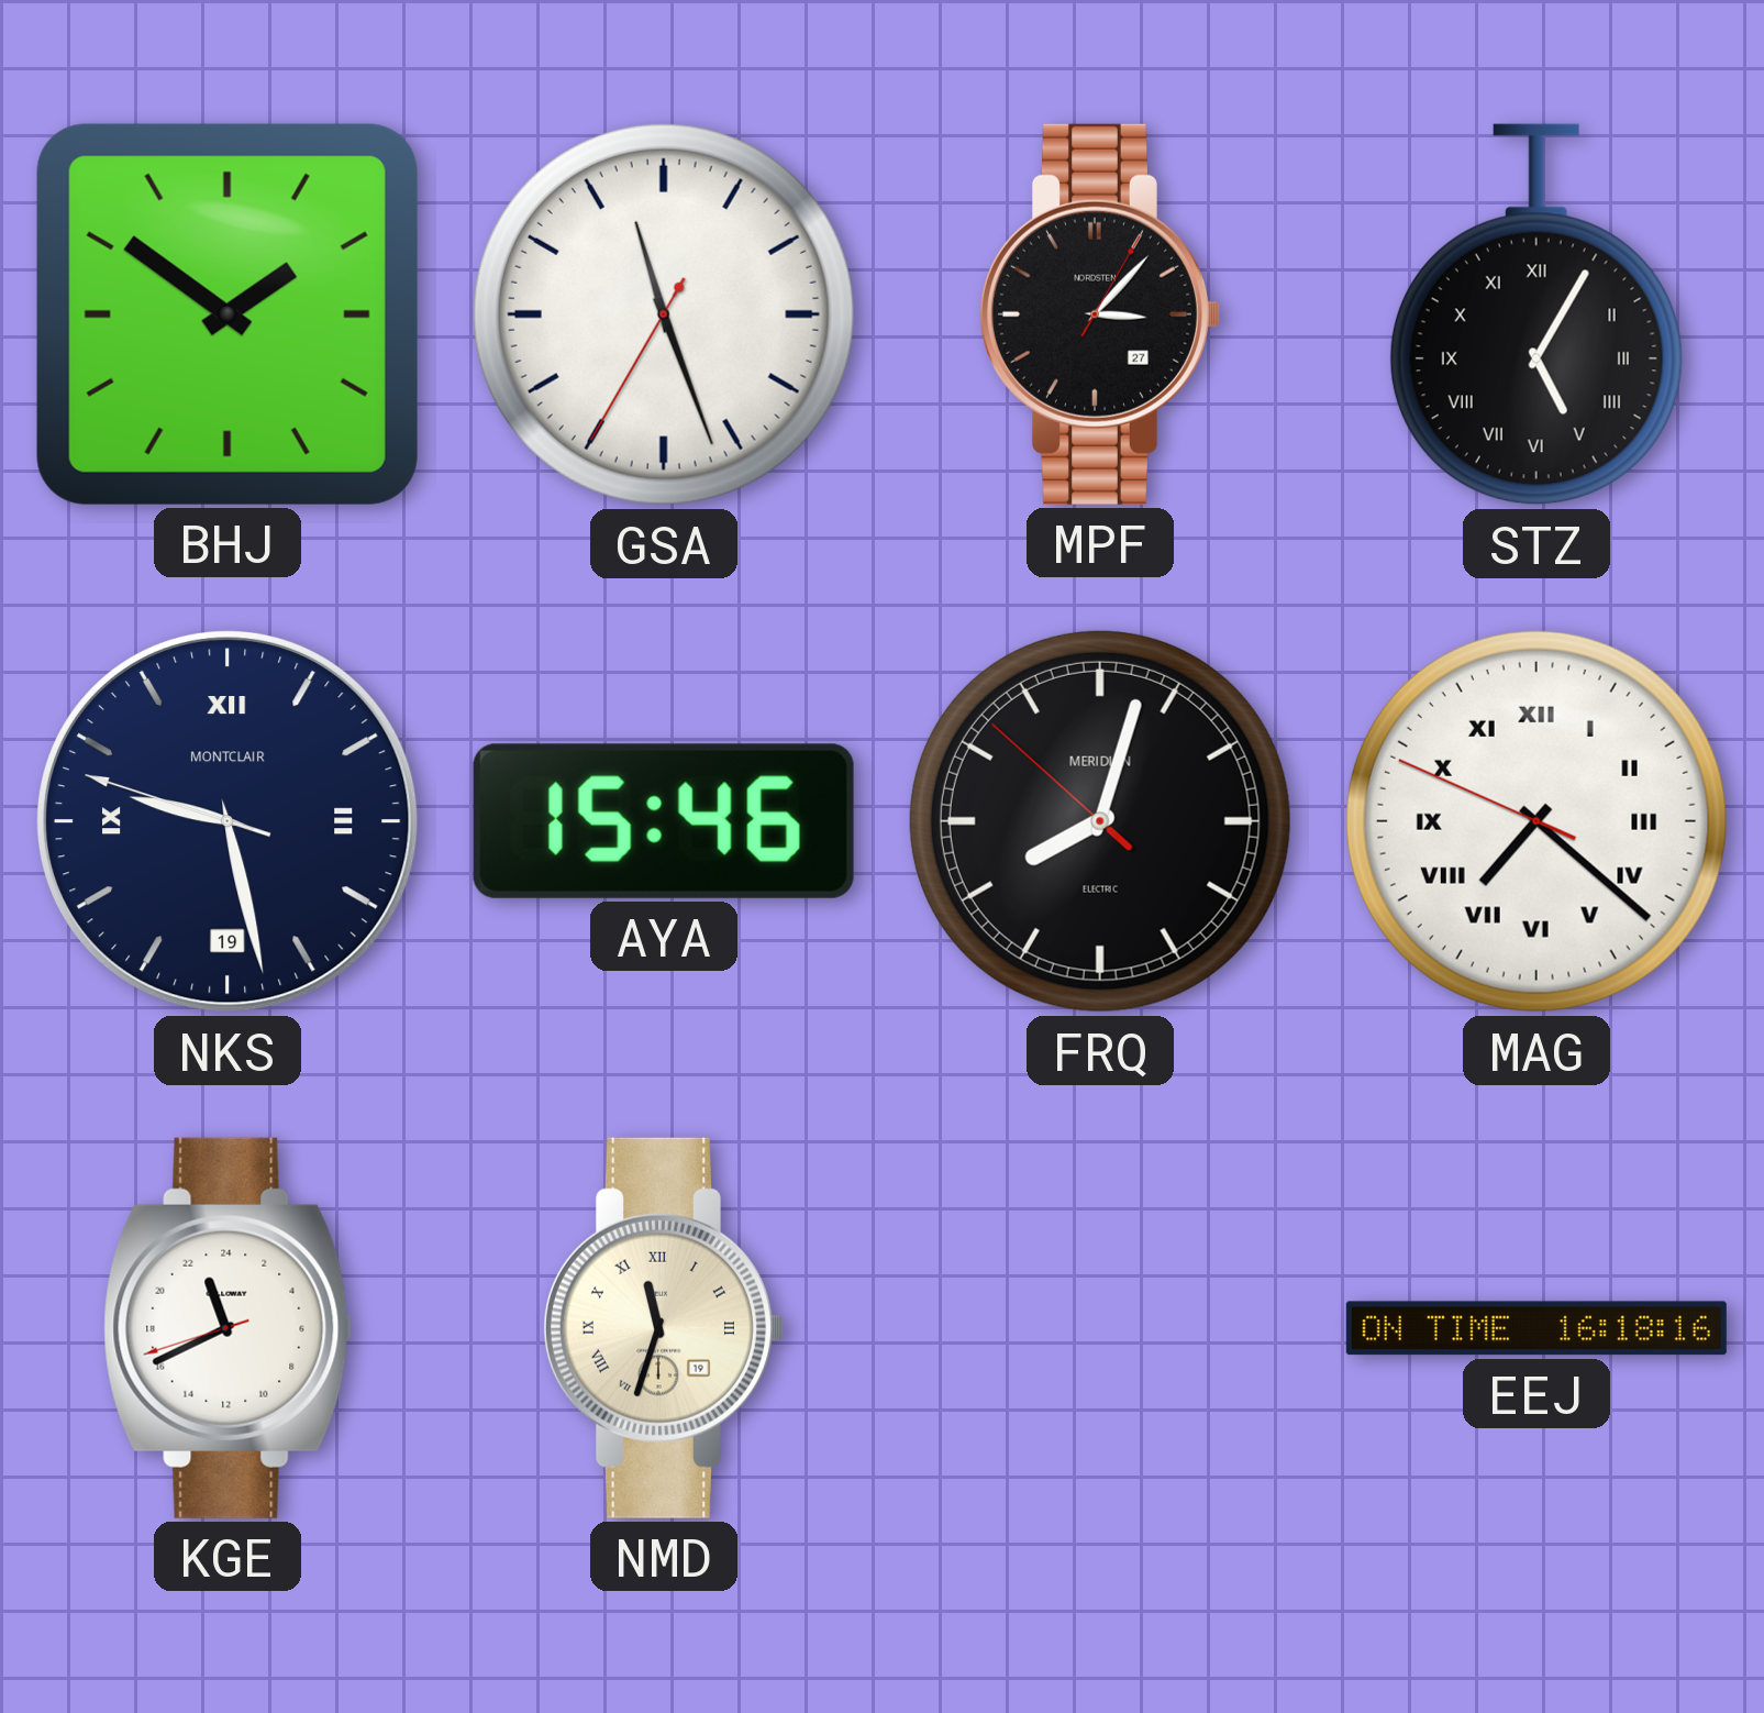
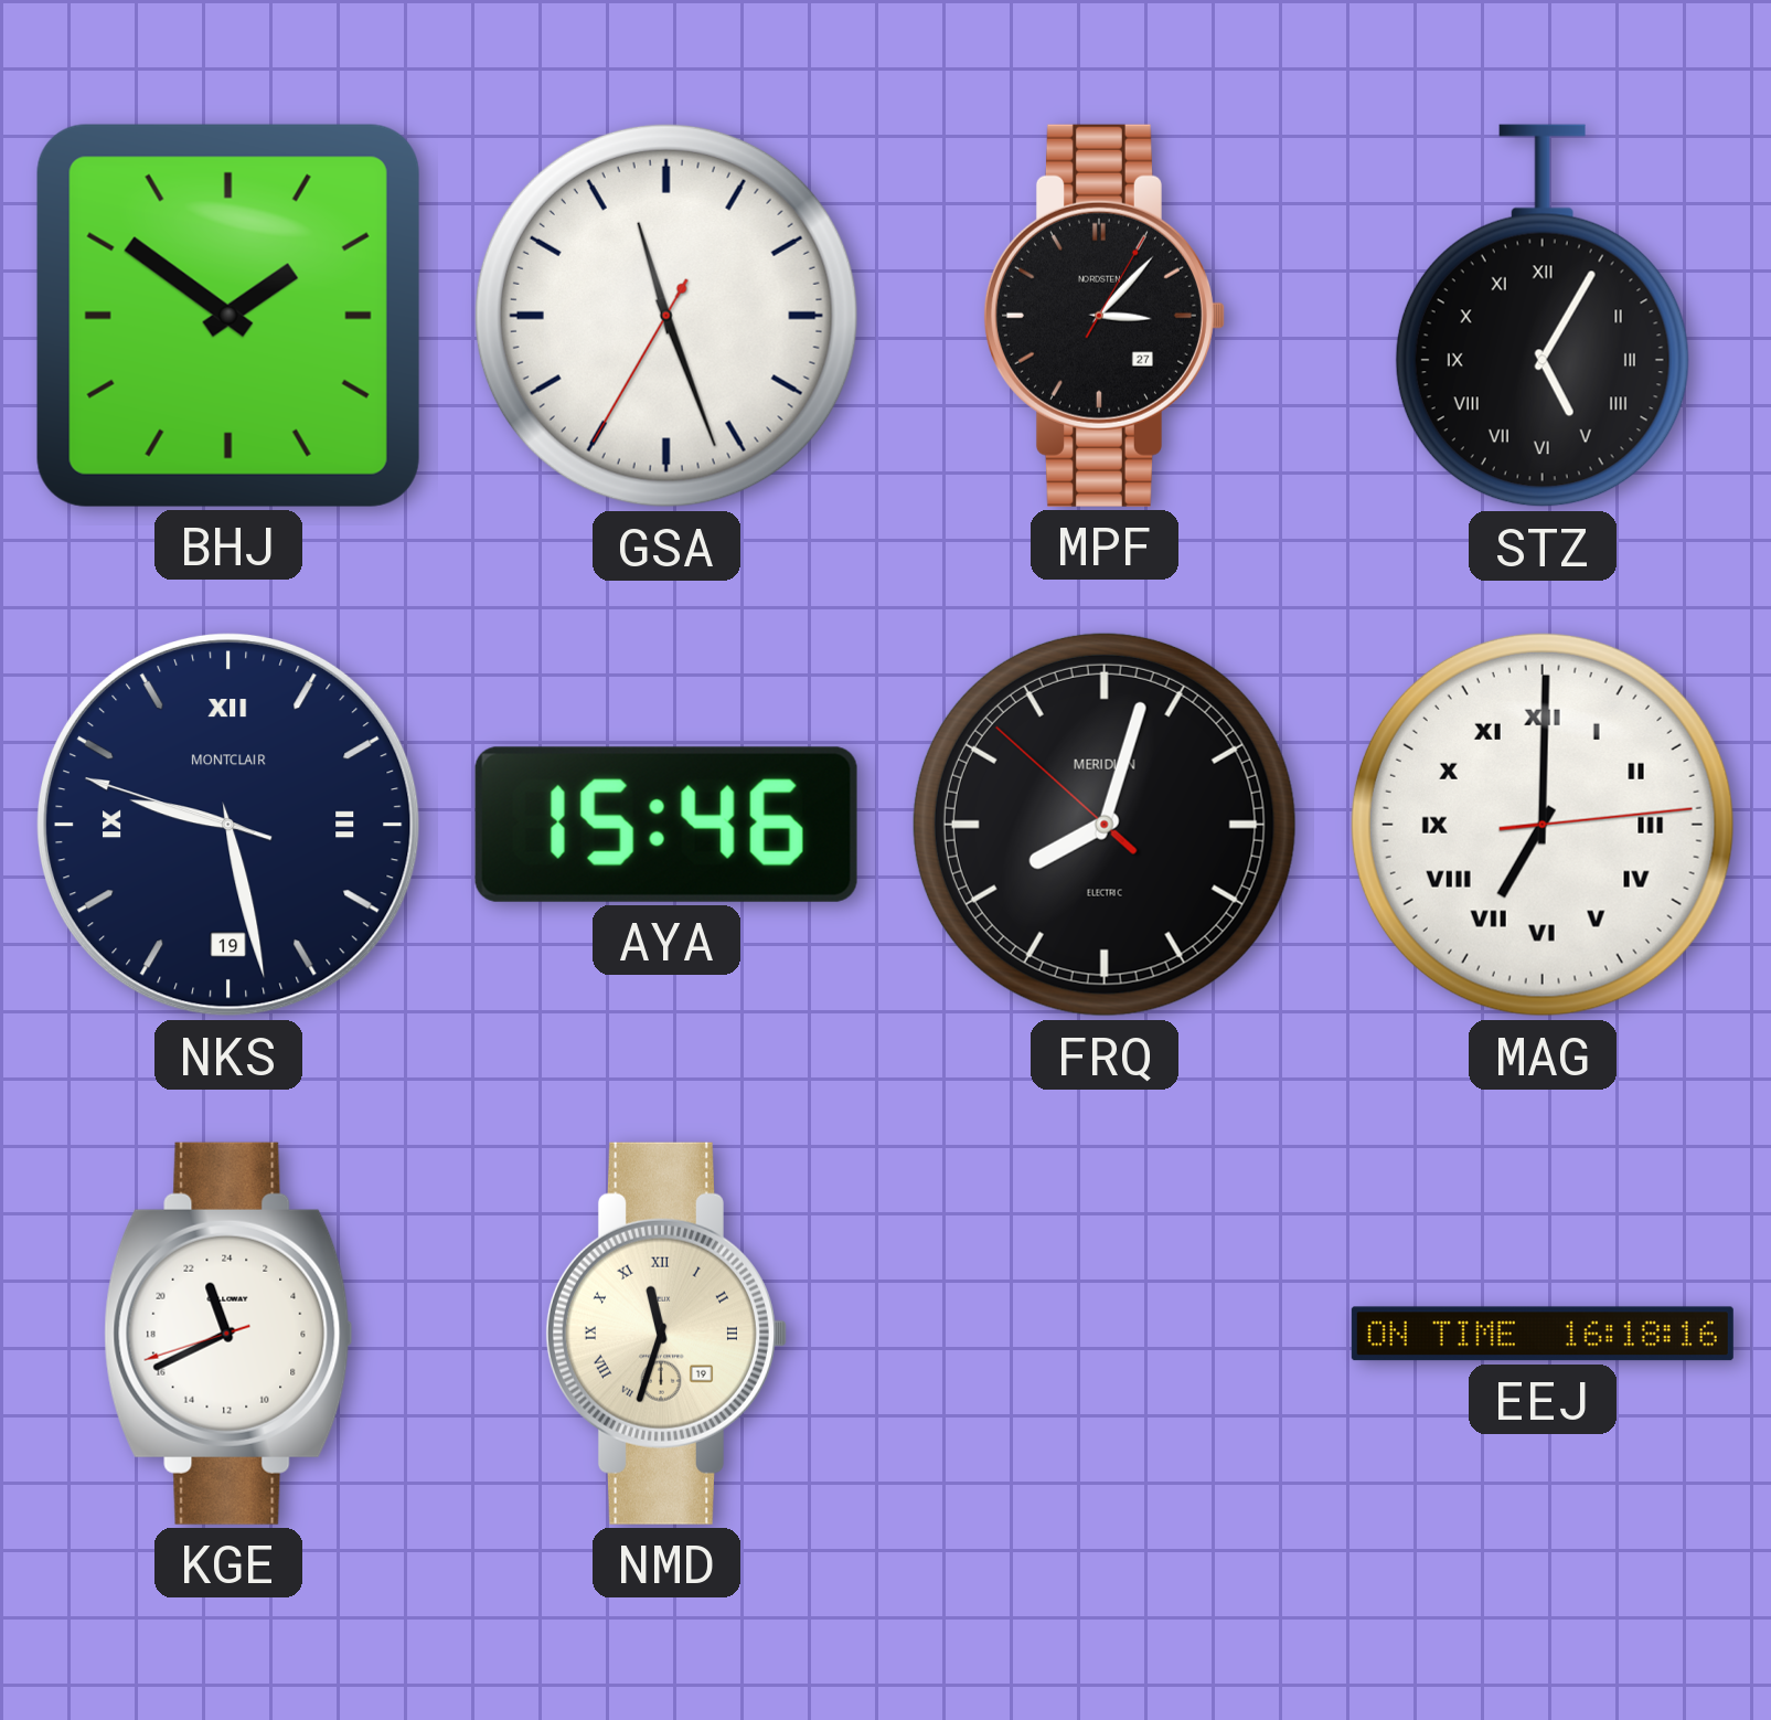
MAG: 7:21 -> 7:00 (1543, 825)
